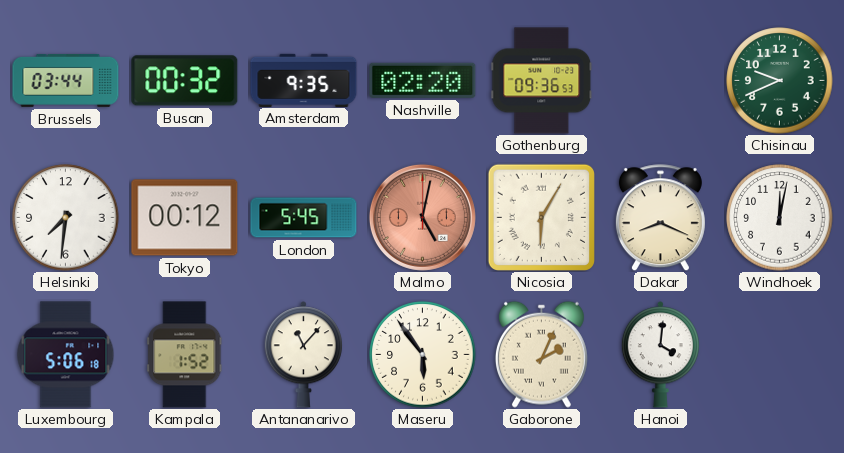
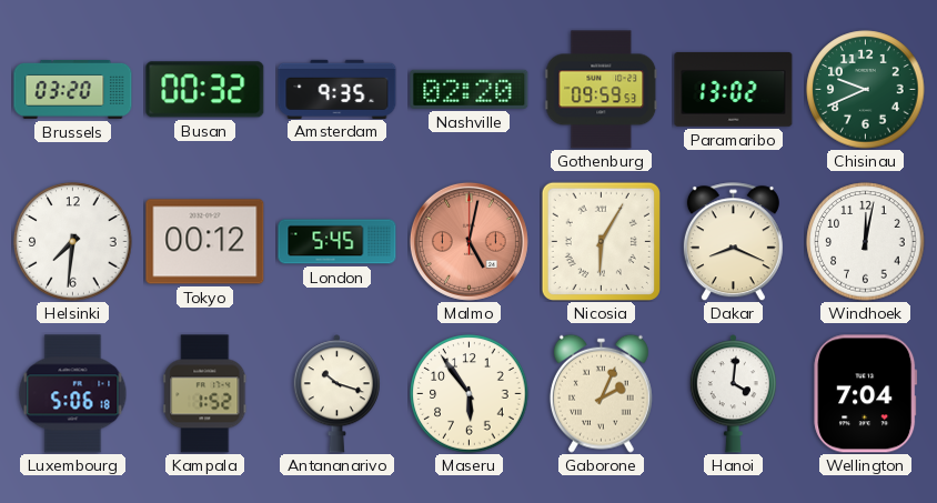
Brussels: 03:44 -> 03:20 (73, 89)
Gothenburg: 09:36 -> 09:59 (602, 90)
Paramaribo: none -> 13:02 (734, 89)
Antananarivo: 11:07 -> 10:18 (336, 394)
Wellington: none -> 7:04 (866, 394)
